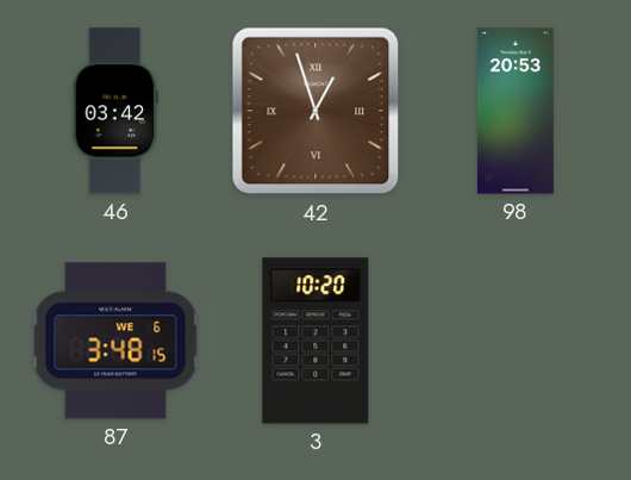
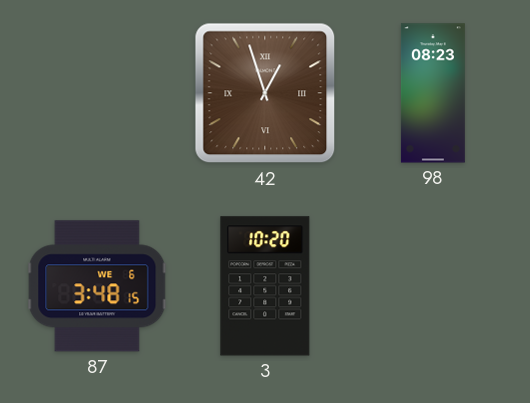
46: 03:42 -> none (115, 111)
98: 20:53 -> 08:23 (433, 93)
